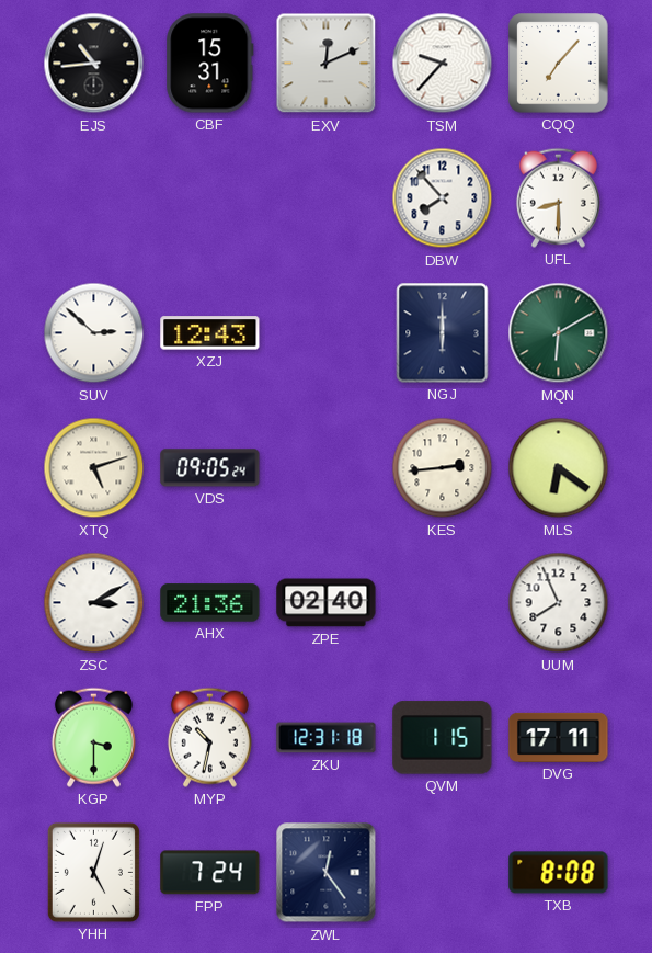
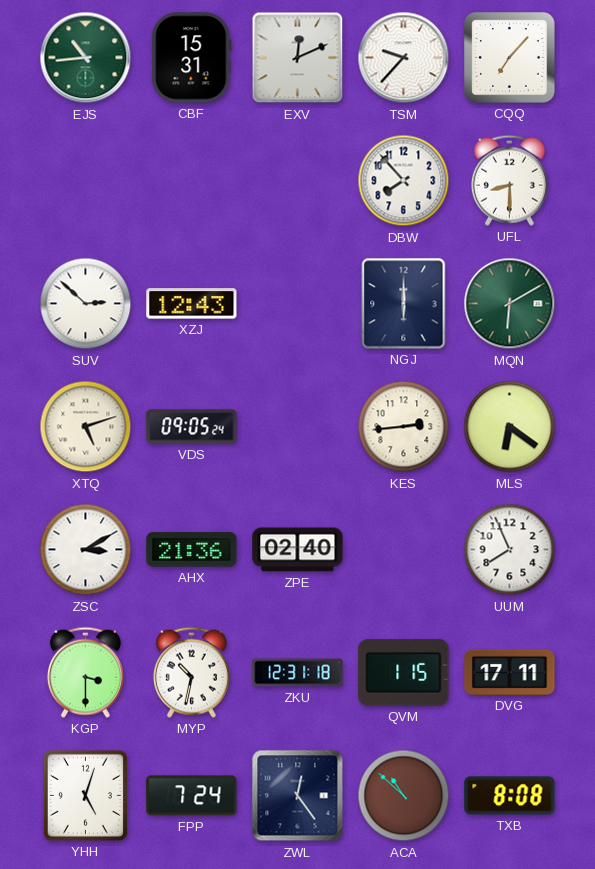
EJS dial: black -> green (86, 58)
ACA: none -> 10:52 (404, 796)
